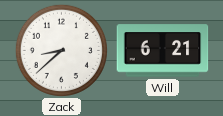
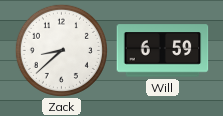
Will: 6:21 -> 6:59 (163, 51)
